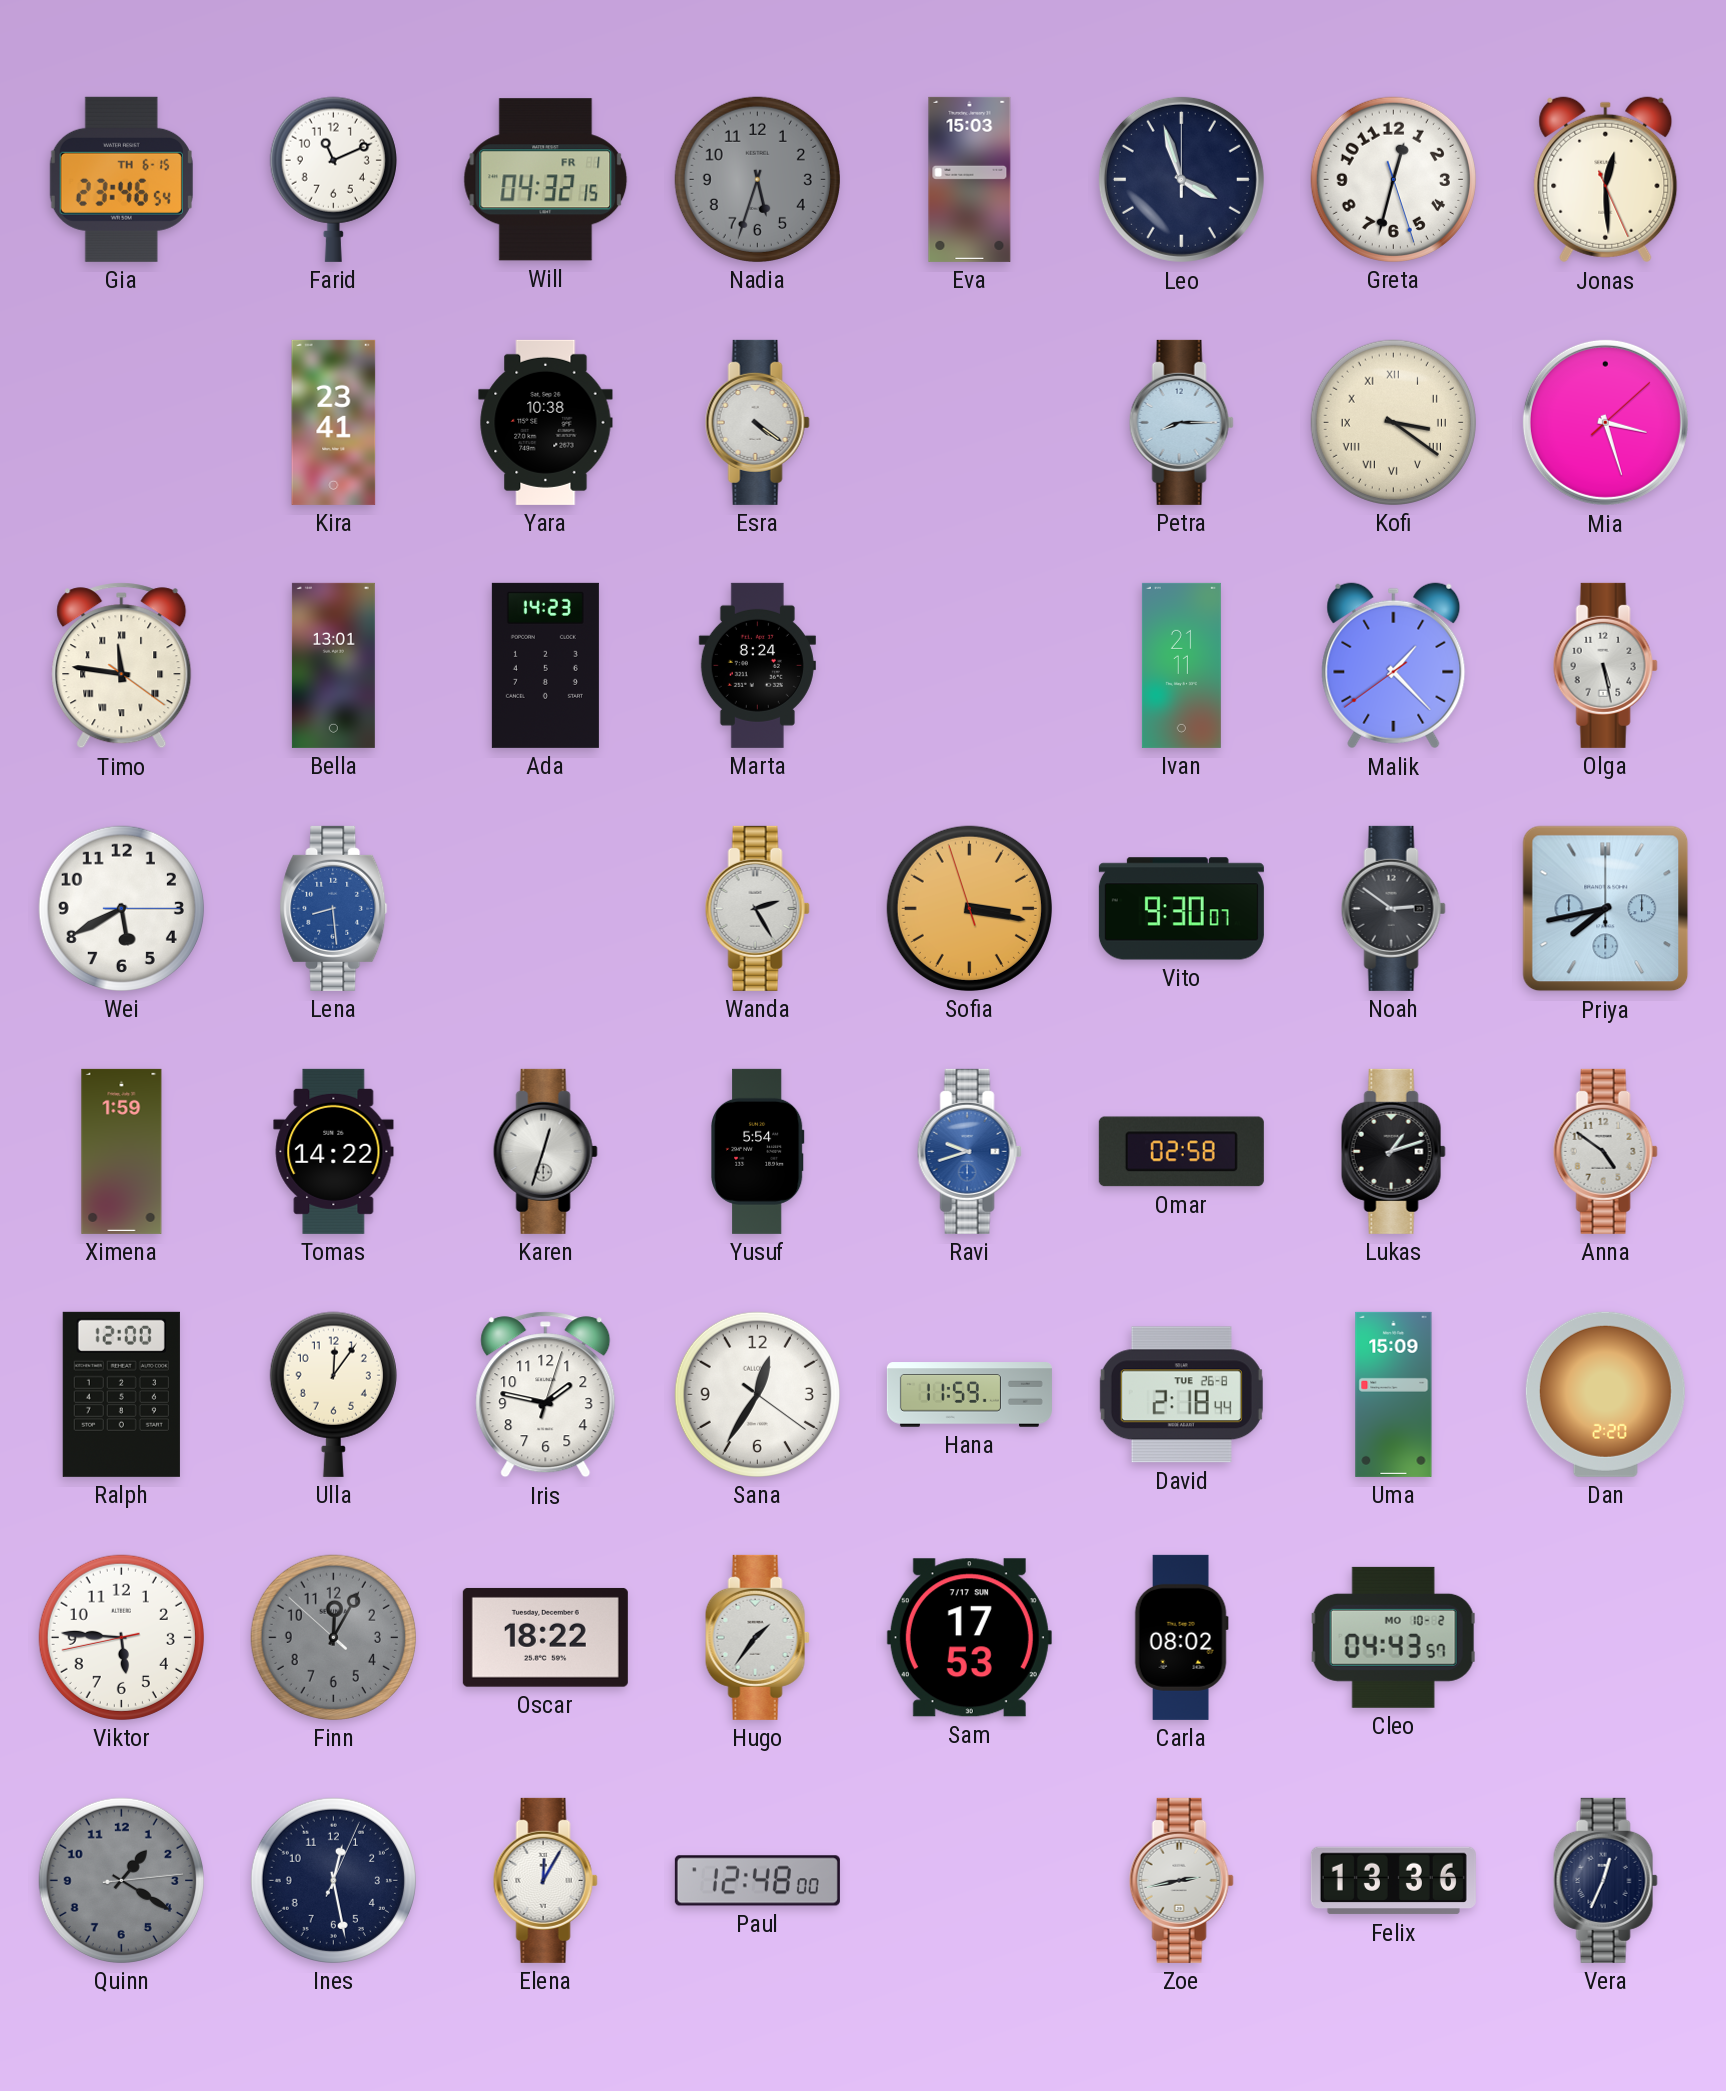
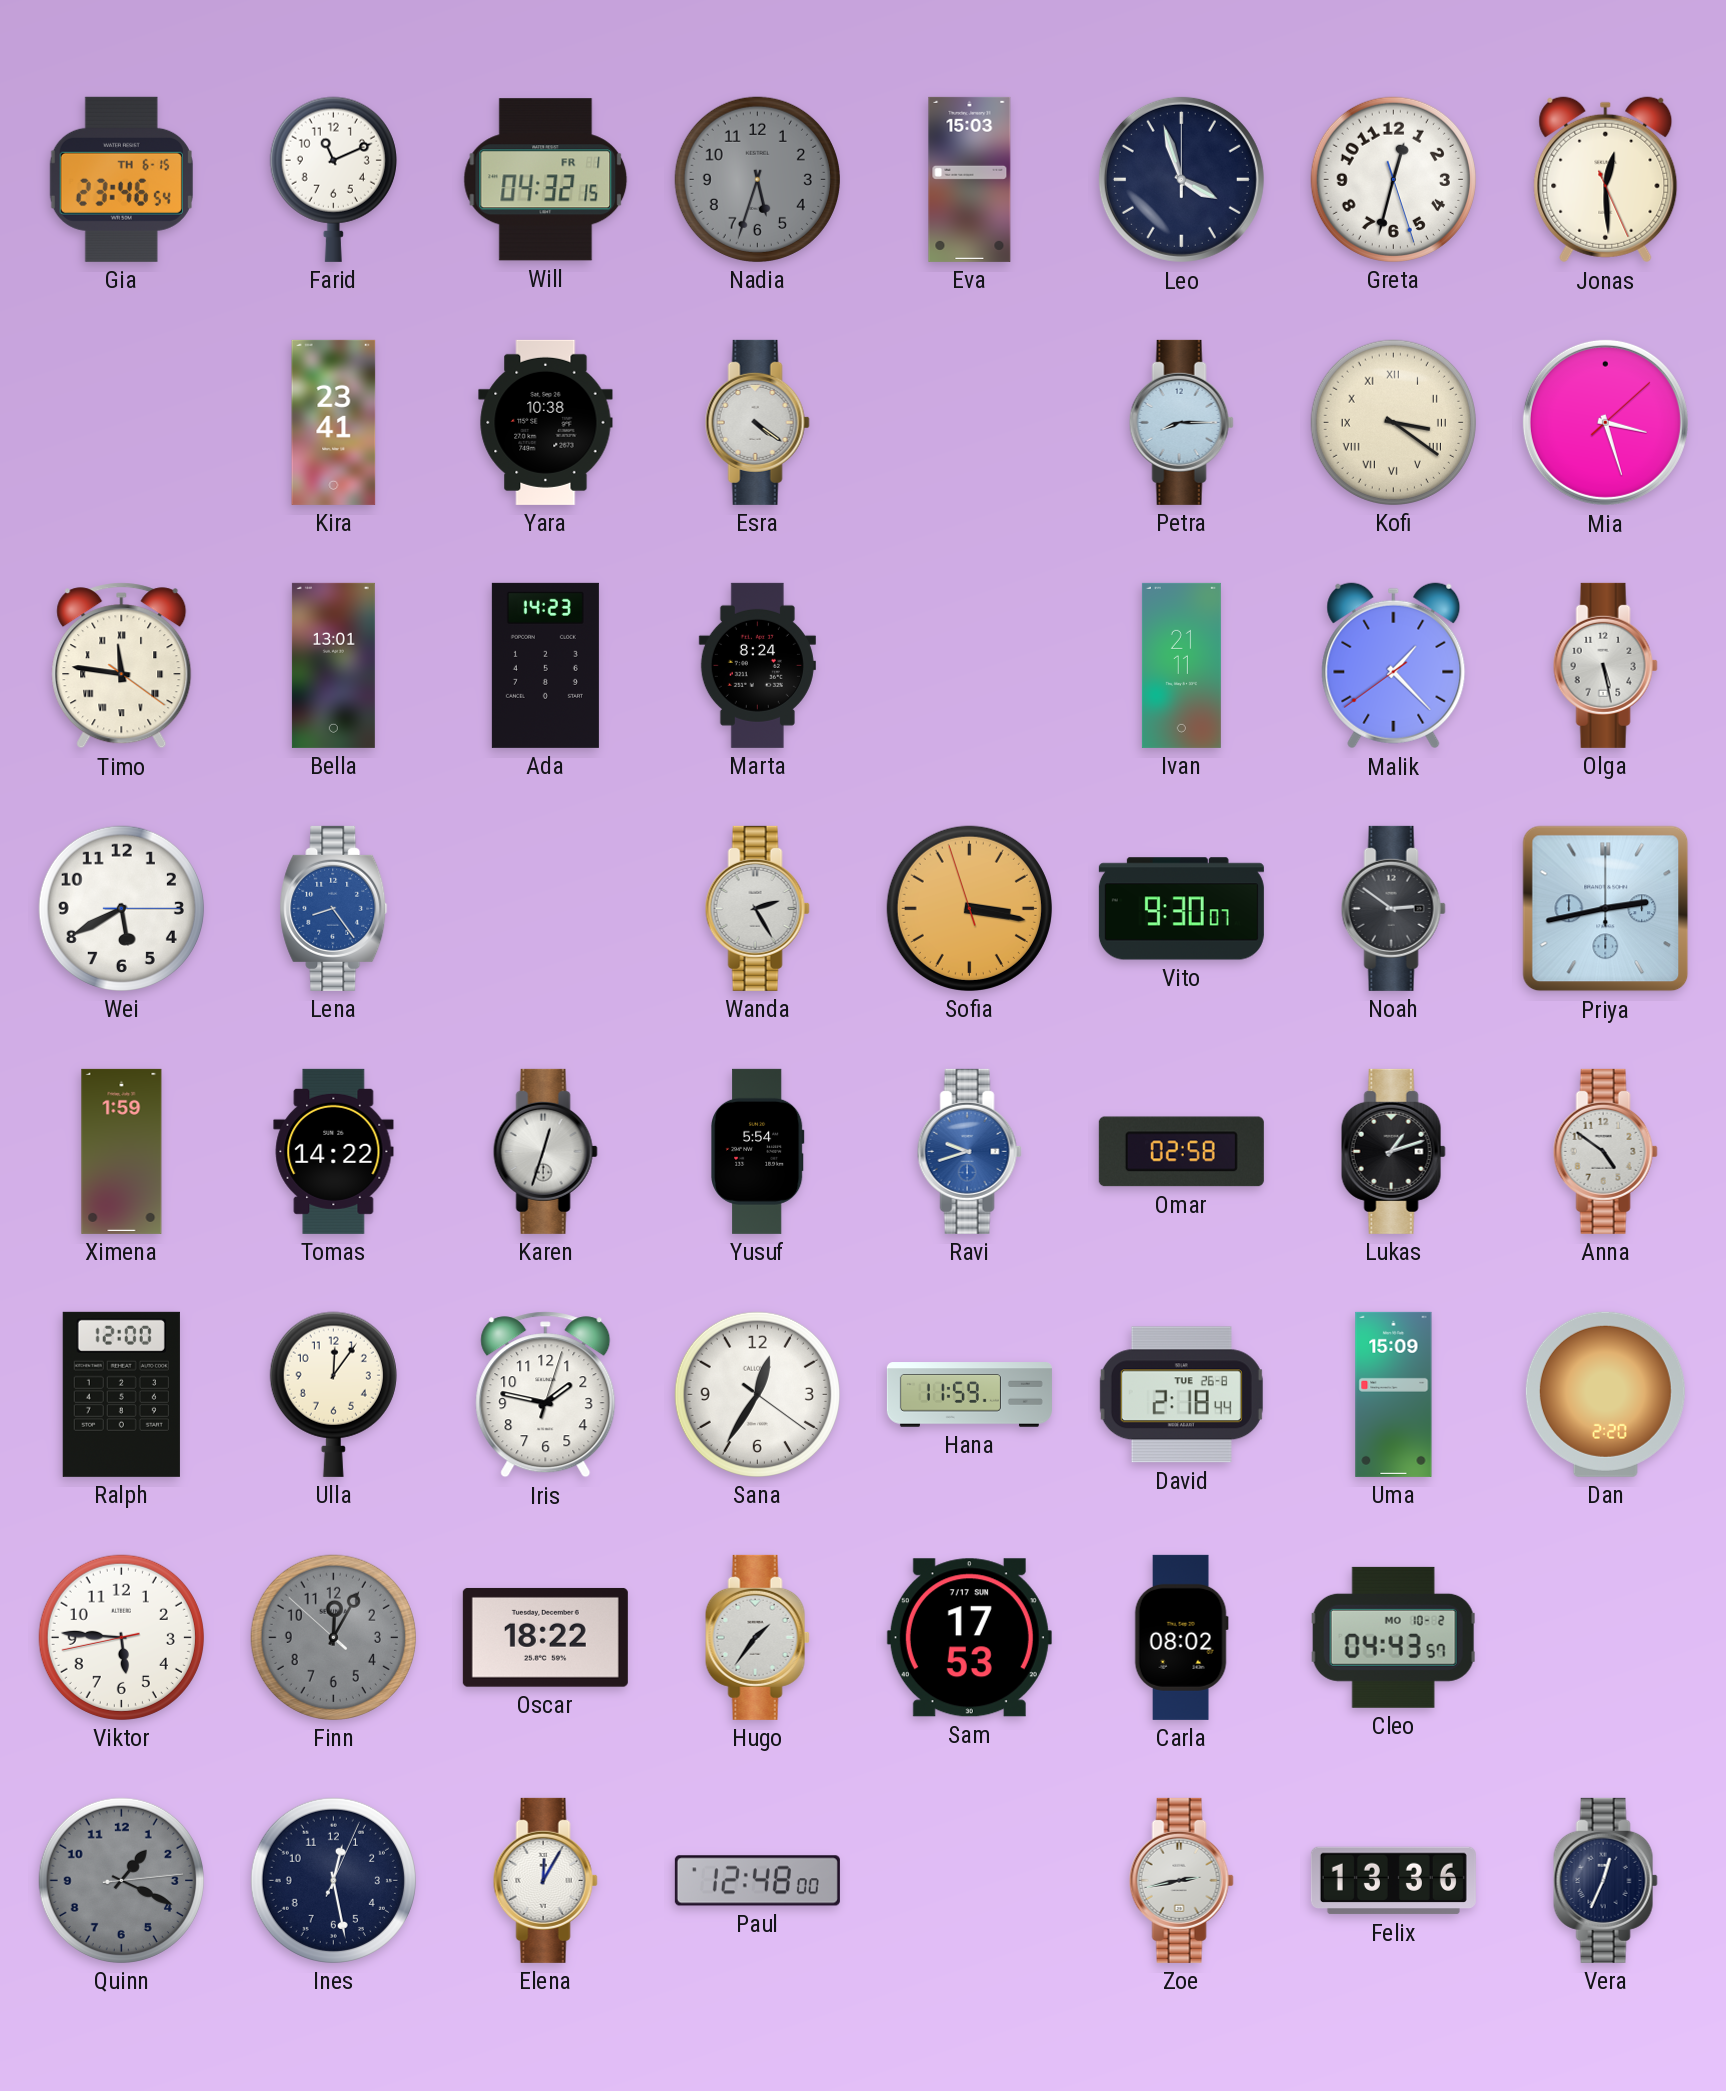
Lena: 8:29 -> 8:24 (334, 908)
Priya: 7:43 -> 2:43 (1606, 909)
Quinn: 1:20 -> 1:19 (121, 1880)
